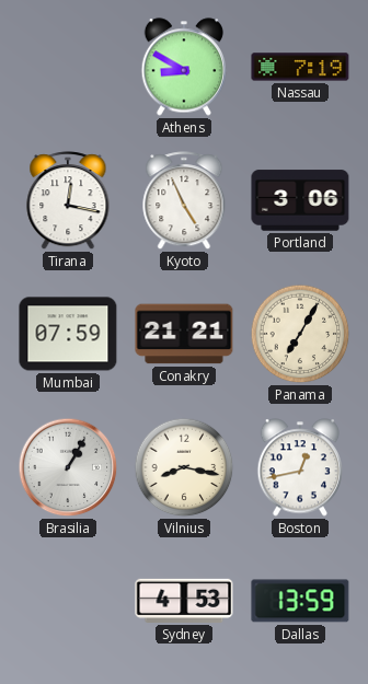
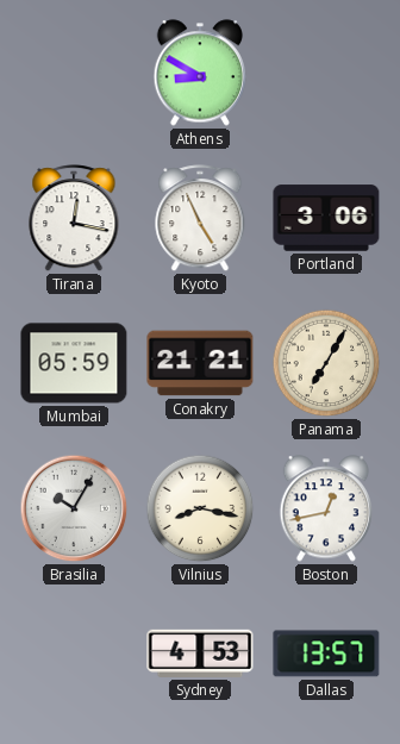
Nassau: 7:19 -> none (300, 67)
Mumbai: 07:59 -> 05:59 (74, 363)
Brasilia: 1:05 -> 10:05 (74, 508)
Dallas: 13:59 -> 13:57 (326, 654)
